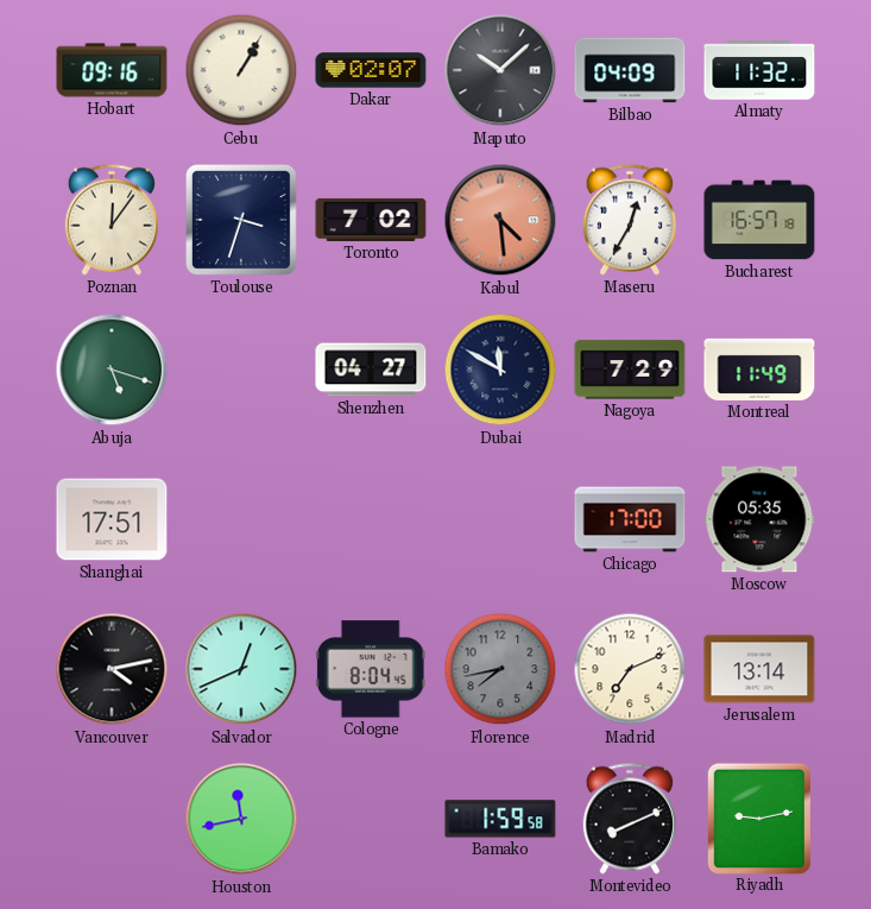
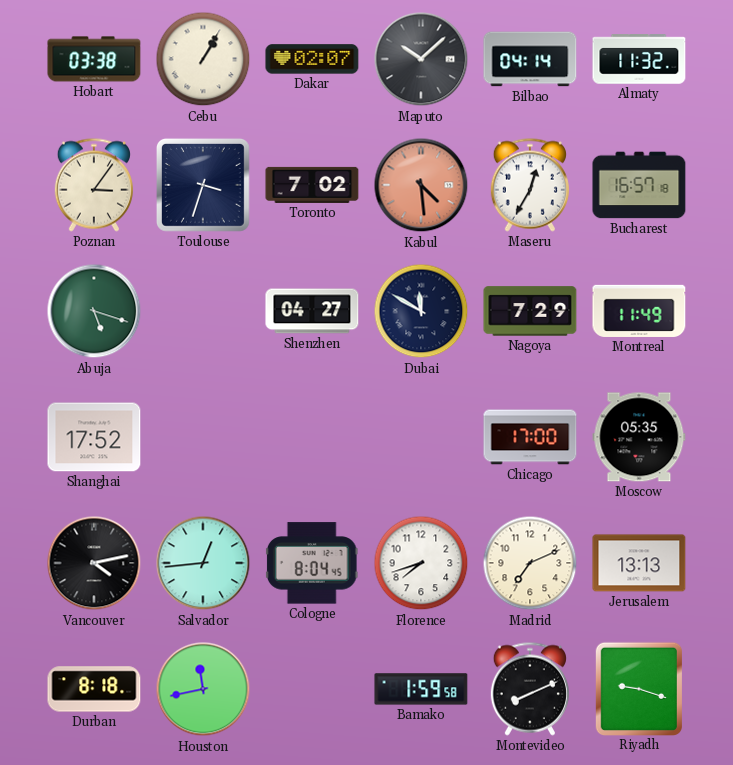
Hobart: 09:16 -> 03:38 (94, 59)
Bilbao: 04:09 -> 04:14 (530, 59)
Poznan: 12:06 -> 3:06 (94, 185)
Shanghai: 17:51 -> 17:52 (94, 437)
Salvador: 12:41 -> 12:44 (203, 563)
Florence: 7:43 -> 7:42 (421, 563)
Florence dial: grey -> white (421, 563)
Jerusalem: 13:14 -> 13:13 (639, 563)
Durban: none -> 8:18 (94, 689)
Riyadh: 9:13 -> 9:18 (638, 688)
